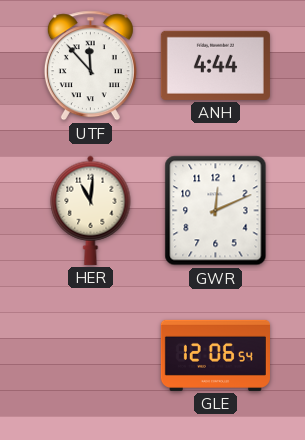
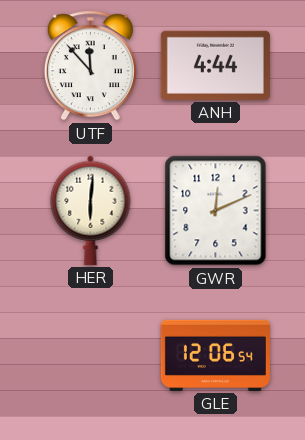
HER: 11:01 -> 6:01 (91, 210)
